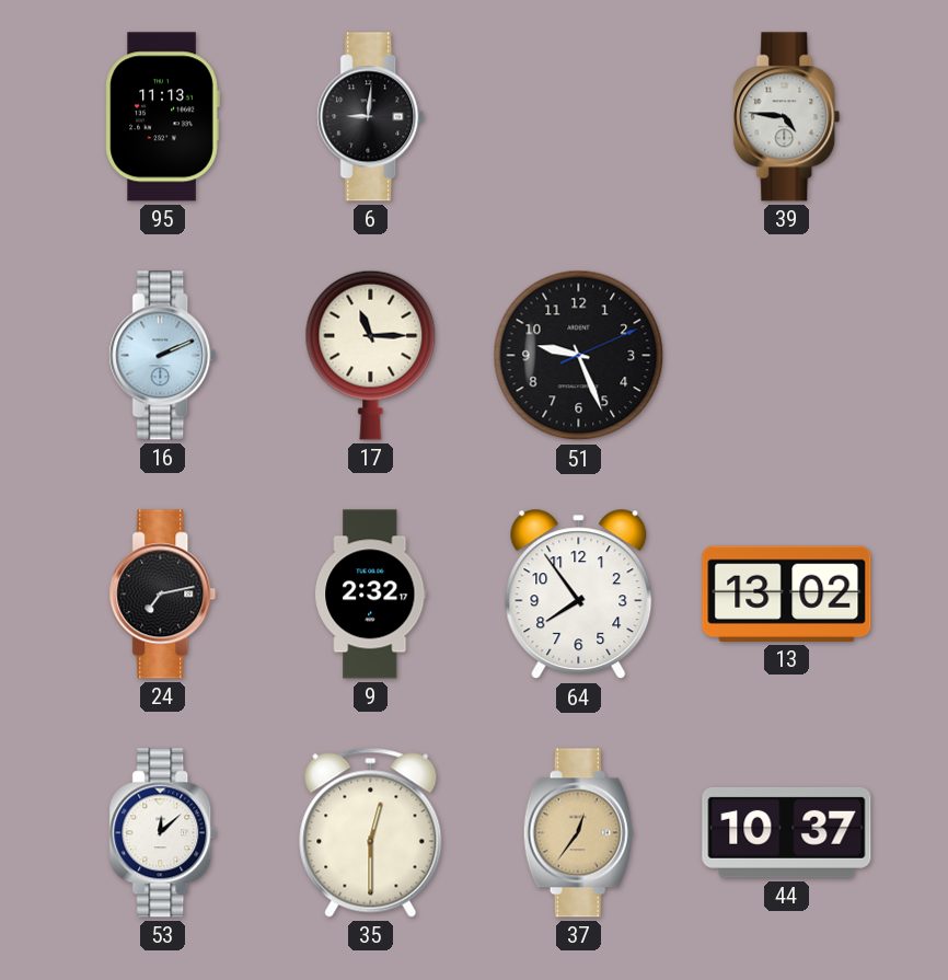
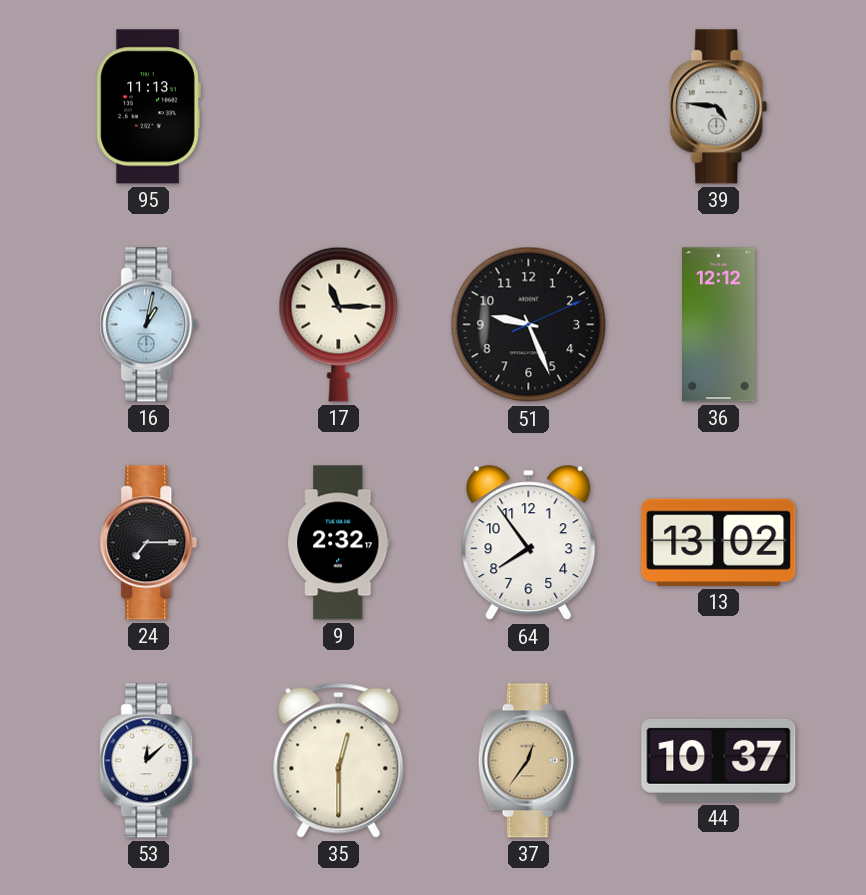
6: 9:01 -> none (371, 117)
16: 2:11 -> 1:02 (149, 325)
36: none -> 12:12 (719, 325)
24: 7:13 -> 7:15 (149, 543)
